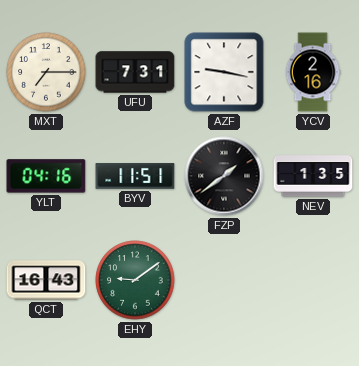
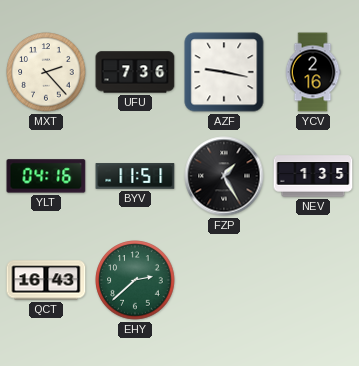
MXT: 7:15 -> 2:23 (46, 72)
UFU: 7:31 -> 7:36 (135, 72)
FZP: 1:39 -> 1:25 (224, 176)
EHY: 9:09 -> 2:38 (135, 280)
